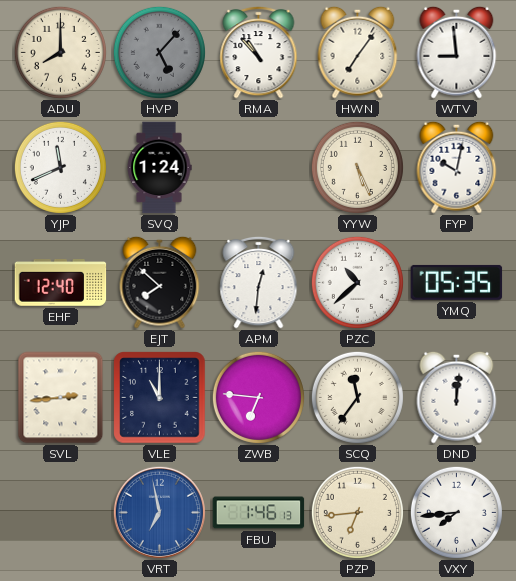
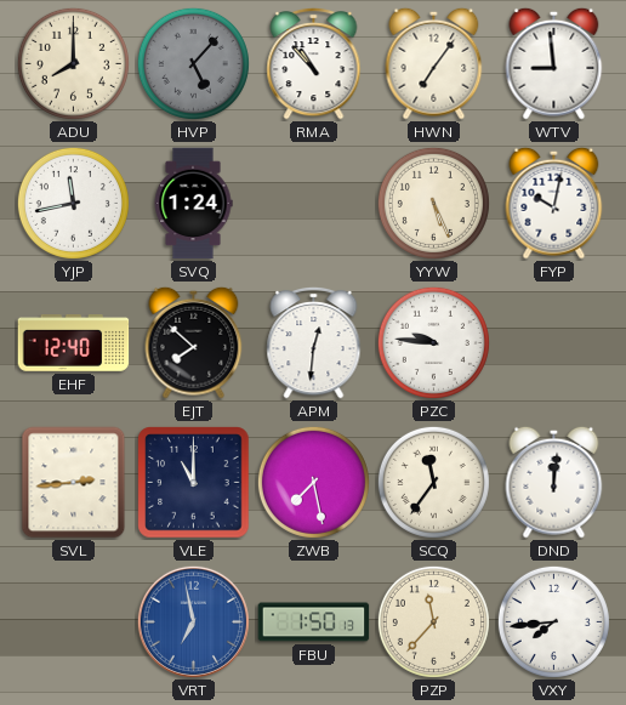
YJP: 11:41 -> 11:43 (73, 203)
PZC: 10:38 -> 9:46 (433, 342)
YMQ: 05:35 -> none (457, 282)
ZWB: 6:46 -> 7:28 (313, 482)
FBU: 1:46 -> 1:50 (314, 622)
PZP: 6:44 -> 11:37 (433, 621)
